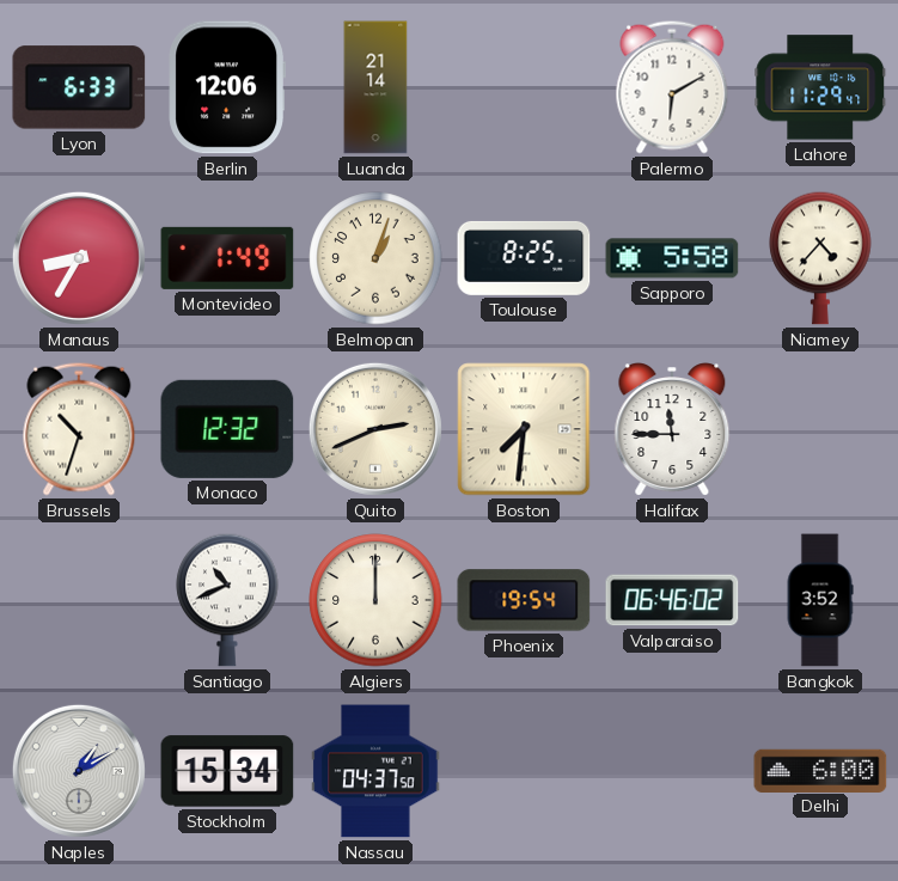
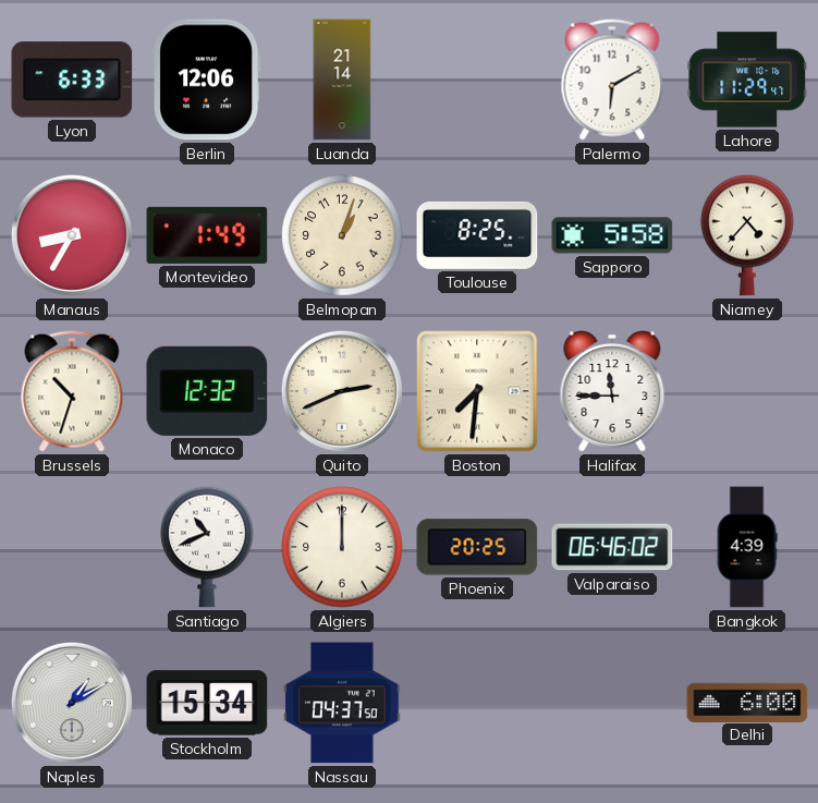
Phoenix: 19:54 -> 20:25 (477, 547)
Bangkok: 3:52 -> 4:39 (747, 547)
